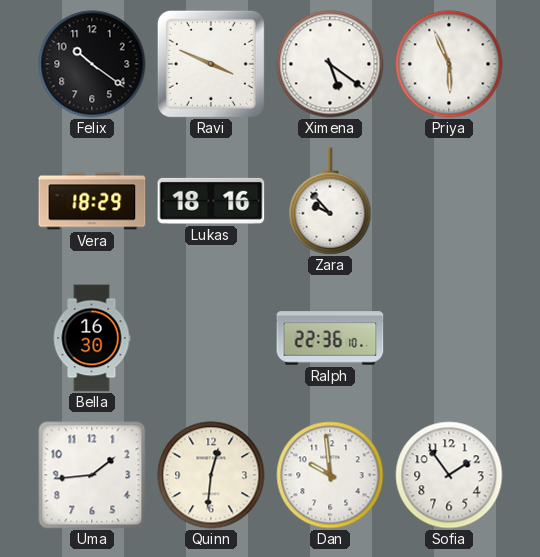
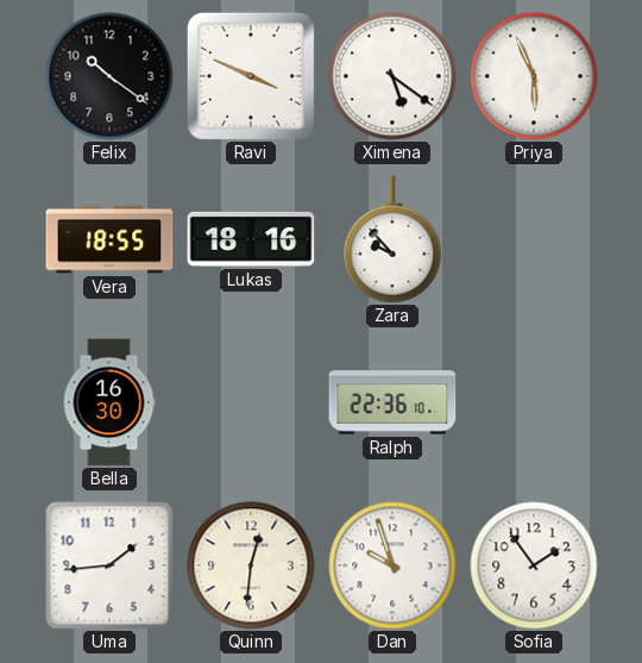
Vera: 18:29 -> 18:55 (109, 239)
Dan: 9:59 -> 9:57 (392, 565)
